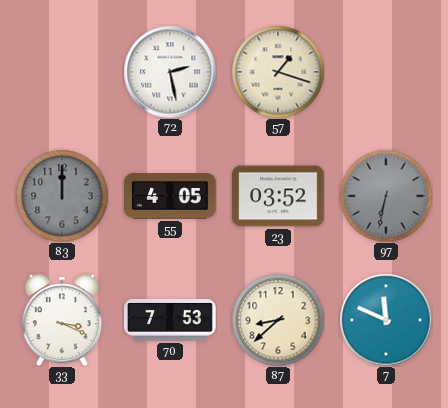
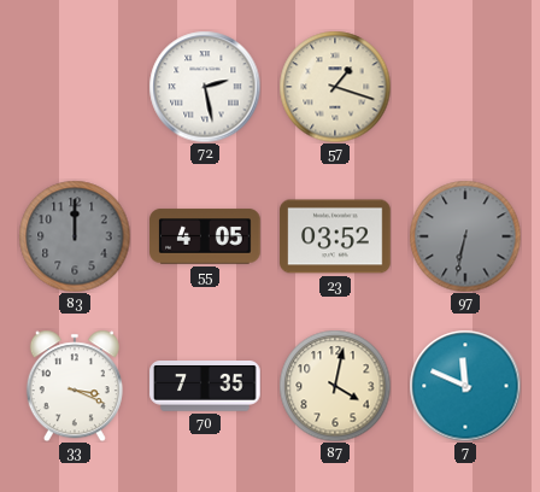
70: 7:53 -> 7:35 (205, 387)
87: 8:38 -> 4:02 (335, 386)
